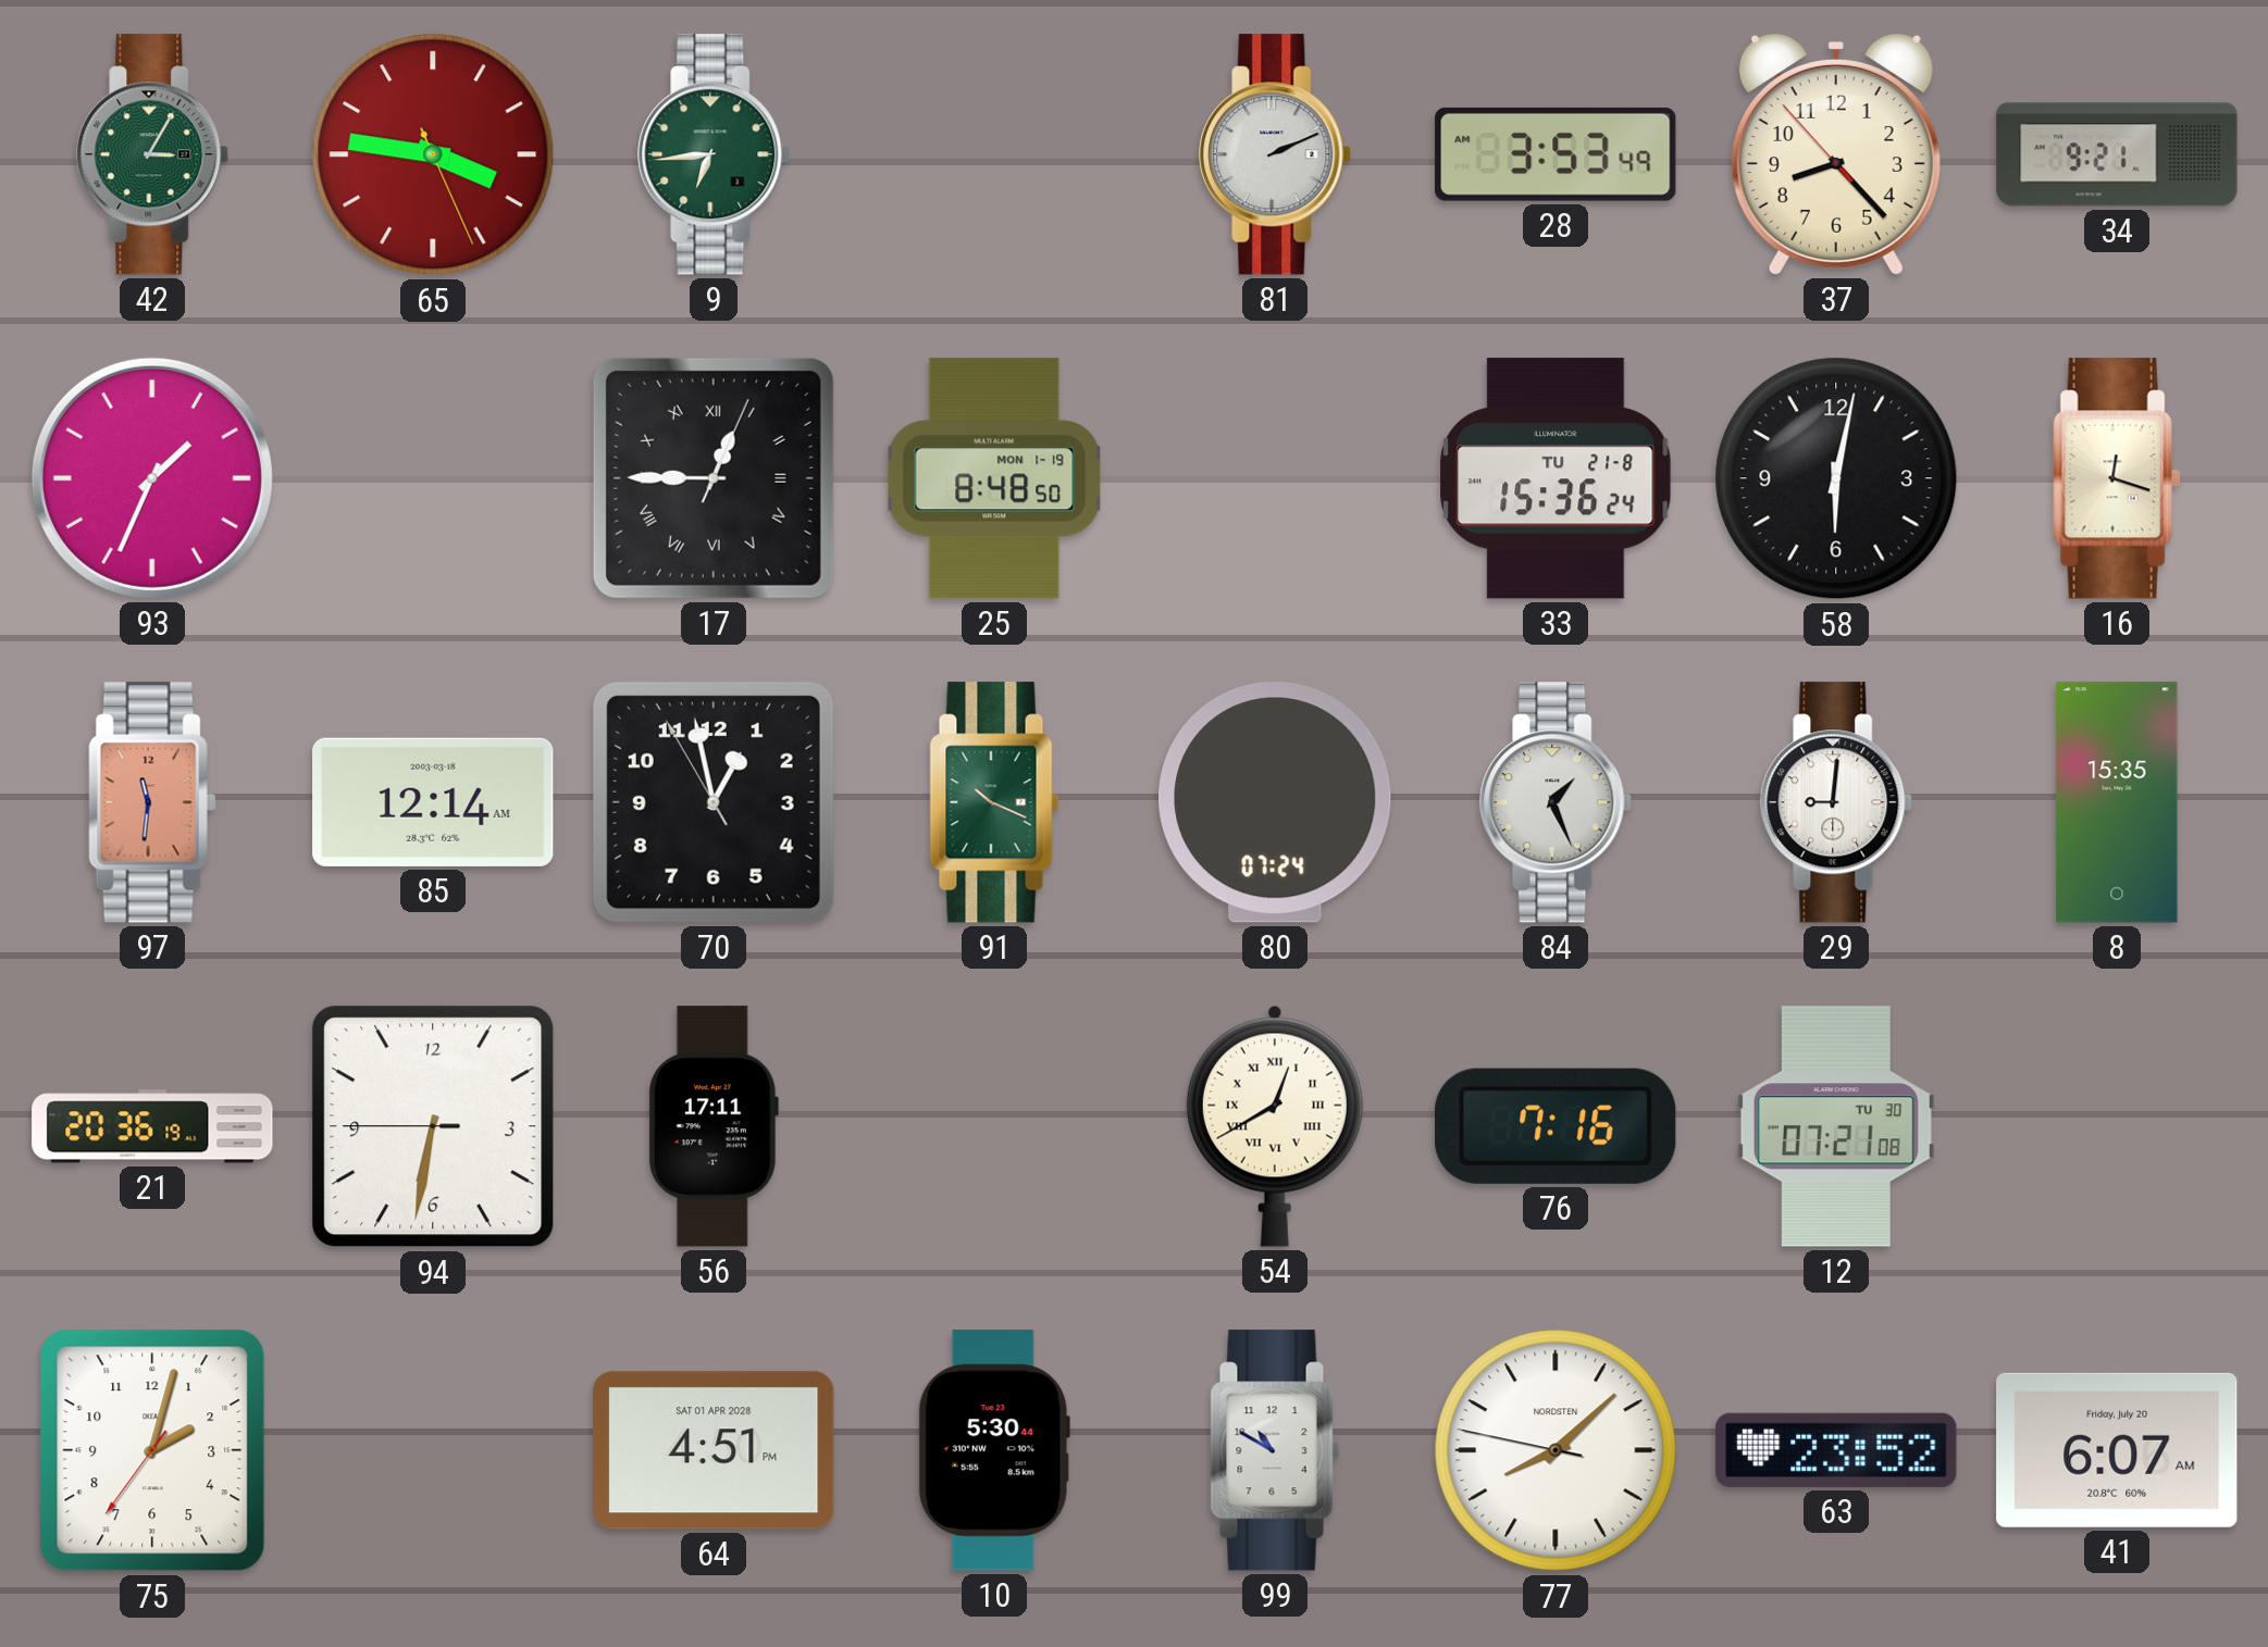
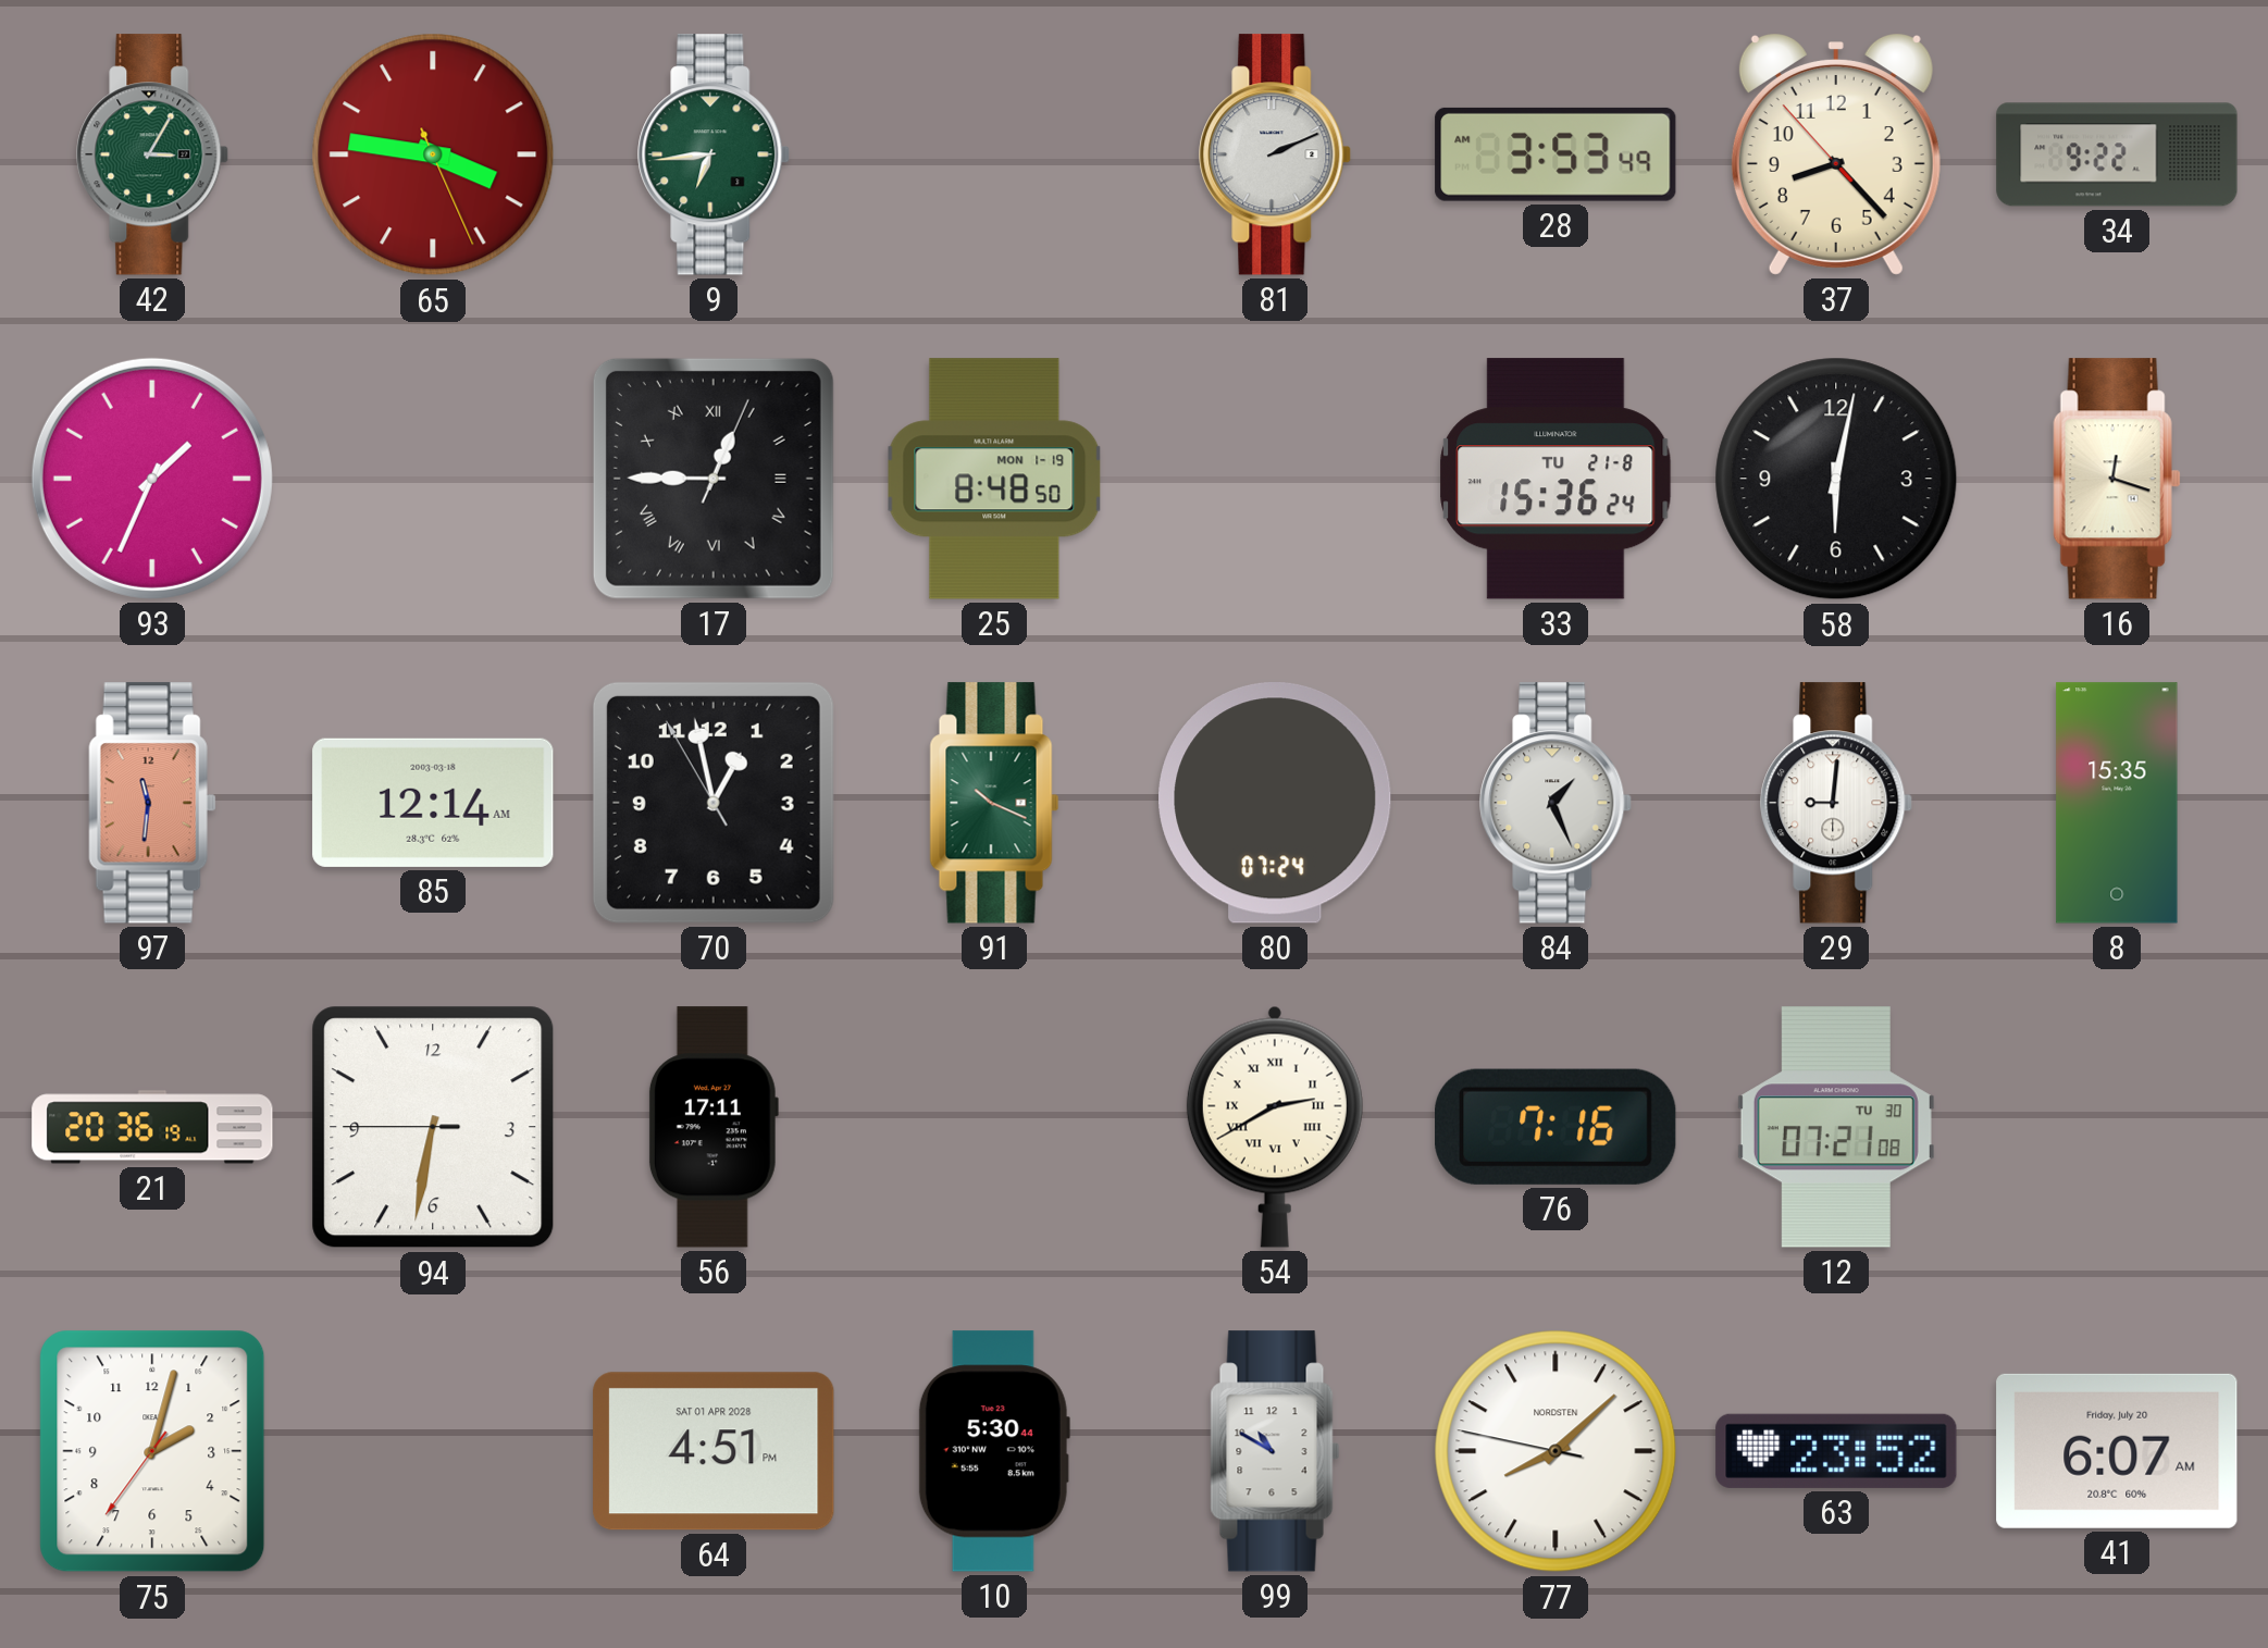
34: 9:21 -> 9:22 (2117, 154)
54: 12:40 -> 2:40 (1275, 1127)
